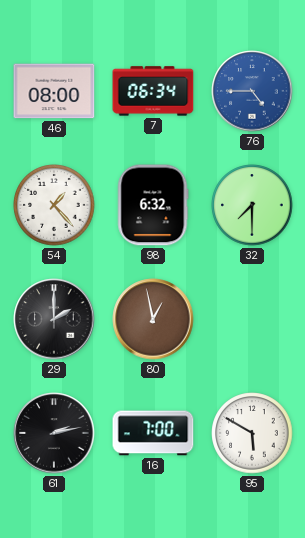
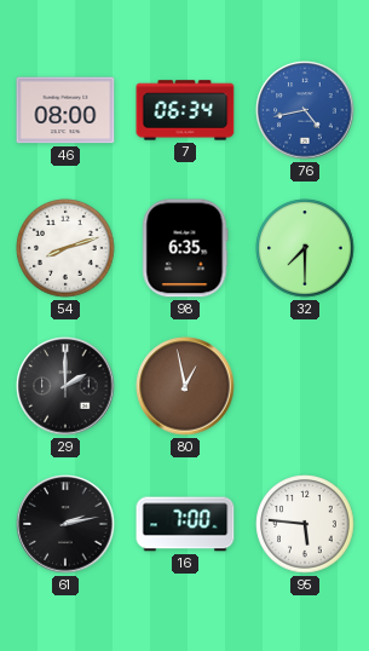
76: 4:45 -> 4:43 (305, 110)
54: 1:23 -> 8:12 (65, 248)
98: 6:32 -> 6:35 (185, 248)
95: 5:50 -> 5:46 (305, 524)
